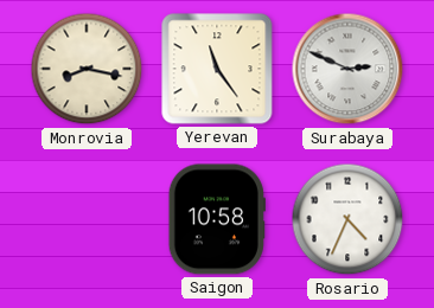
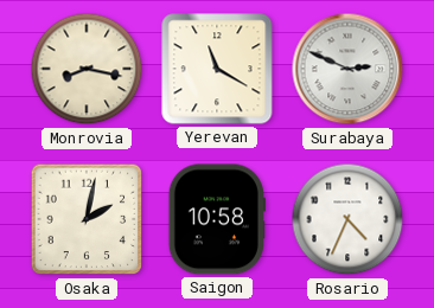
Yerevan: 11:24 -> 11:20 (217, 69)
Osaka: none -> 2:02 (87, 219)
